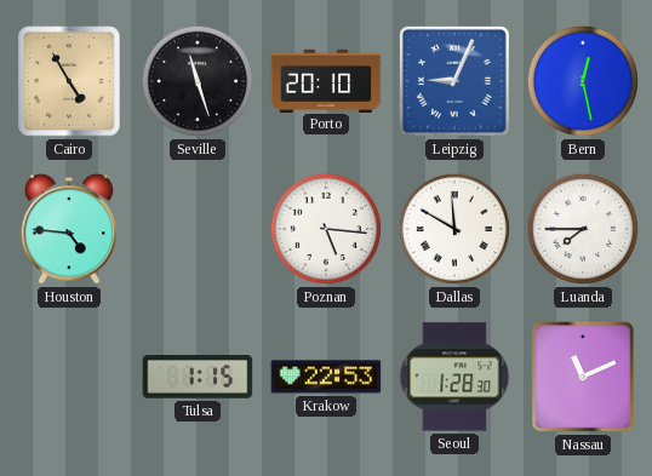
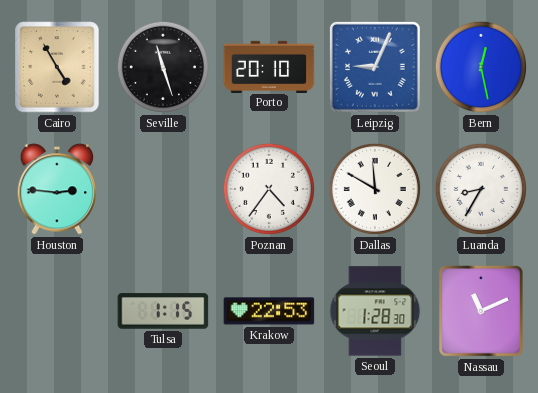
Houston: 4:46 -> 2:46 (57, 189)
Poznan: 5:16 -> 4:36 (269, 189)
Luanda: 7:45 -> 8:35 (481, 189)
